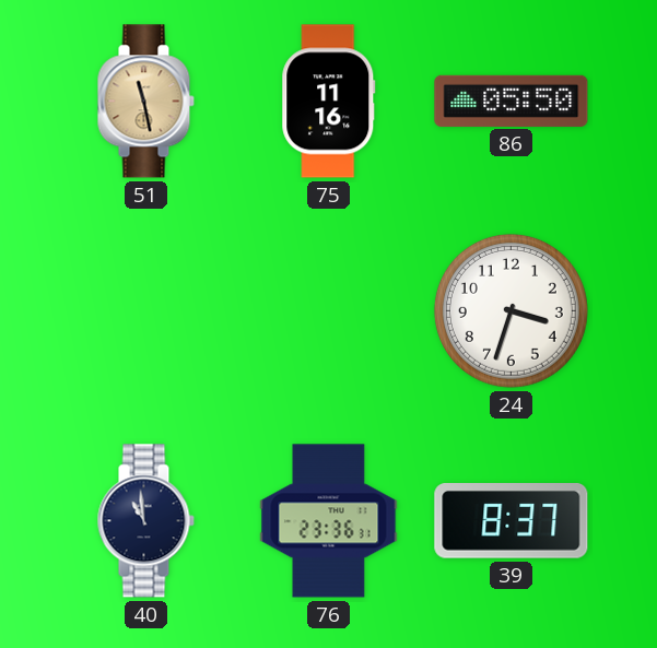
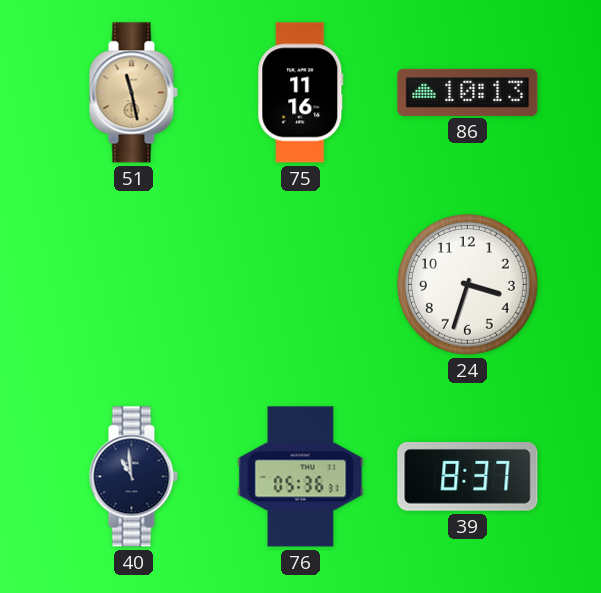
86: 05:50 -> 10:13 (468, 92)
76: 23:36 -> 05:36 (301, 477)
